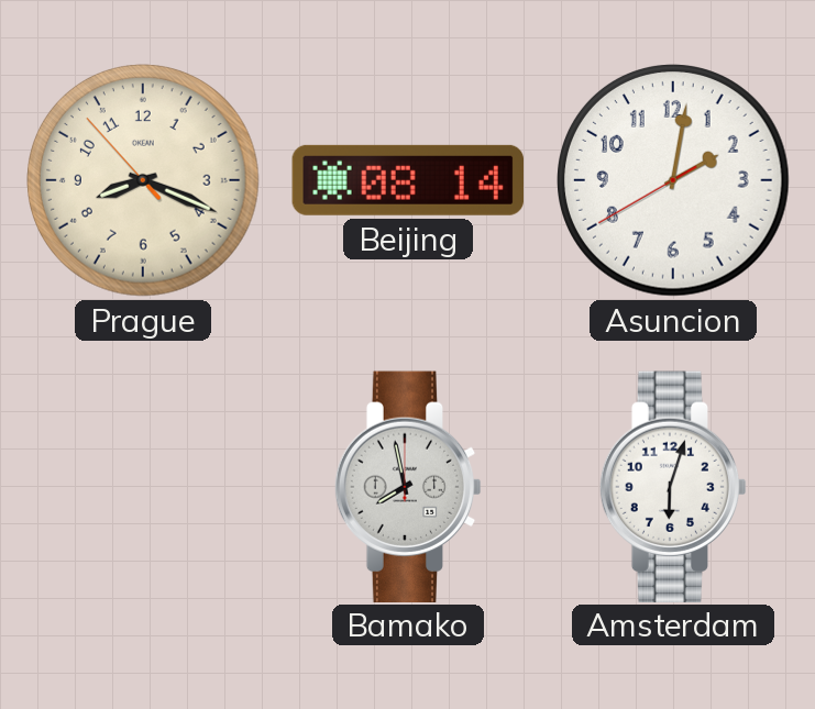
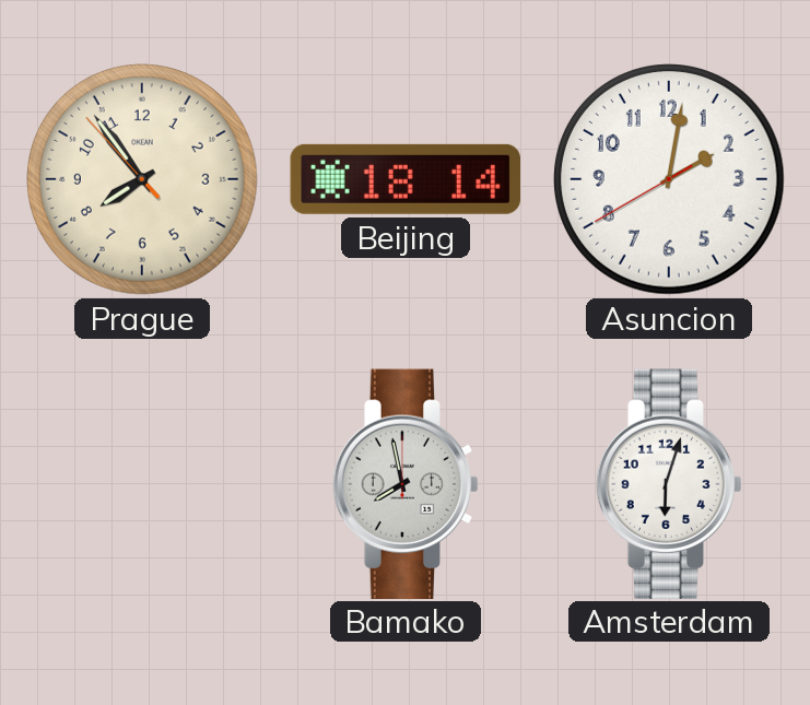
Prague: 8:18 -> 7:53 (143, 180)
Beijing: 08:14 -> 18:14 (404, 179)
